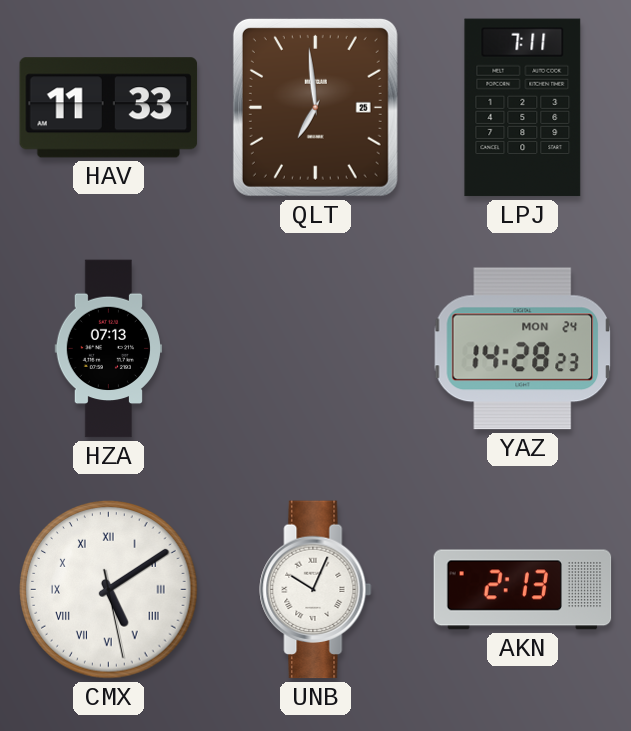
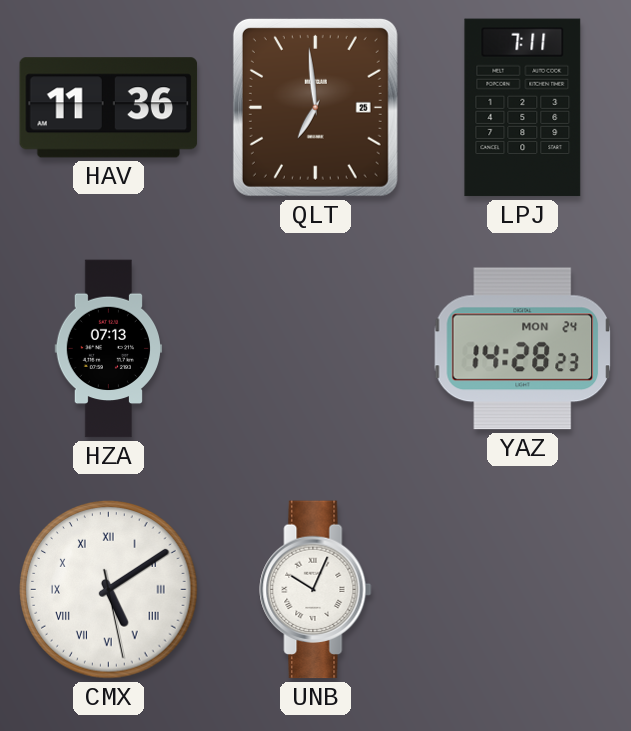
HAV: 11:33 -> 11:36 (109, 108)
AKN: 2:13 -> none (523, 590)
